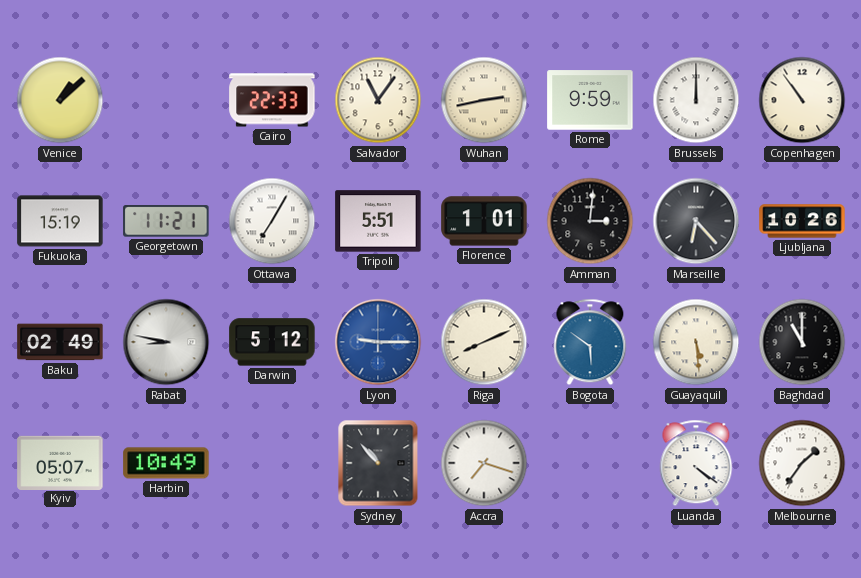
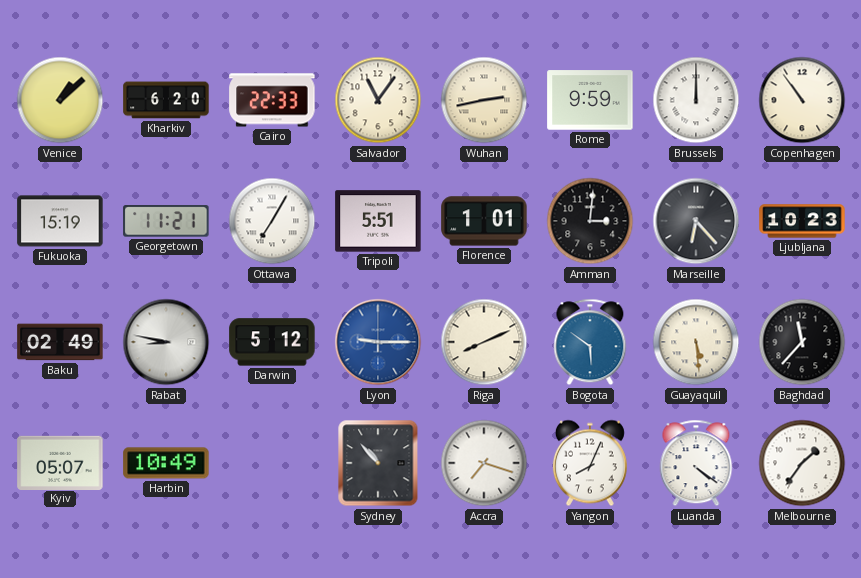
Kharkiv: none -> 6:20 (166, 100)
Ljubljana: 10:26 -> 10:23 (802, 221)
Baghdad: 11:00 -> 11:37 (802, 342)
Yangon: none -> 8:04 (590, 463)
